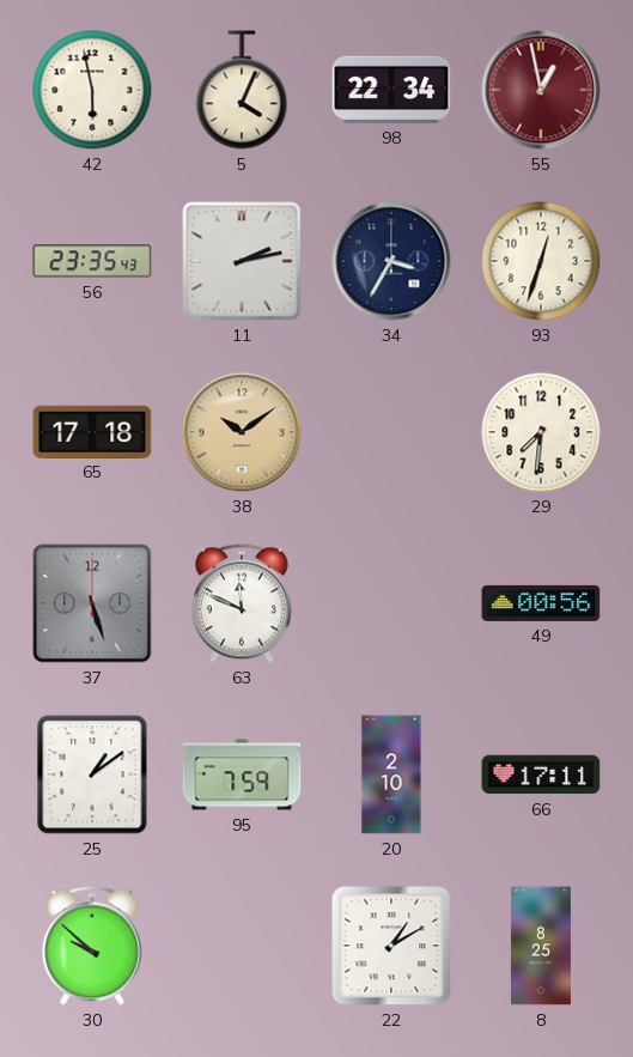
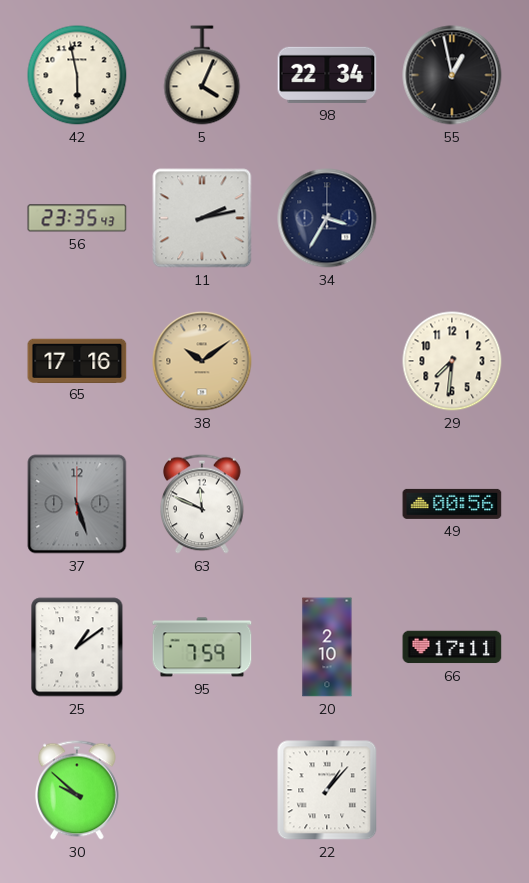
55 dial: burgundy -> black (452, 75)
93: 12:33 -> none (541, 261)
65: 17:18 -> 17:16 (77, 360)
22: 1:10 -> 1:07 (327, 790)
8: 8:25 -> none (541, 946)
